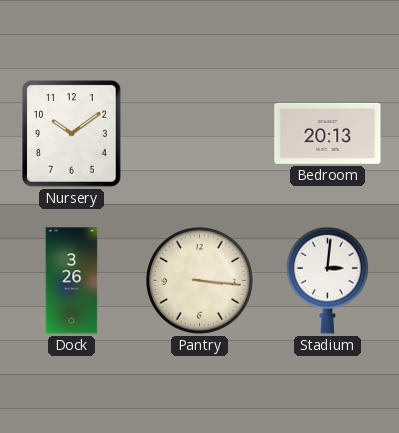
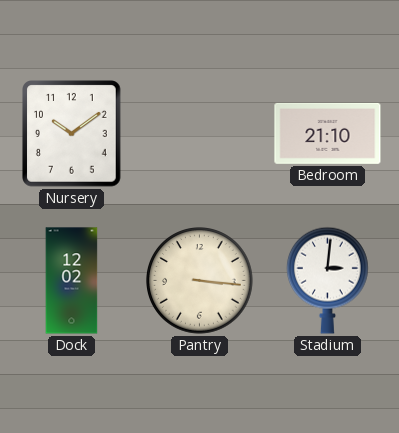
Bedroom: 20:13 -> 21:10 (328, 133)
Dock: 3:26 -> 12:02 (72, 281)
